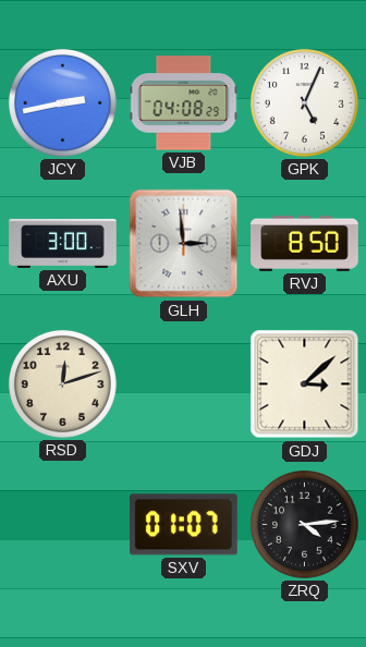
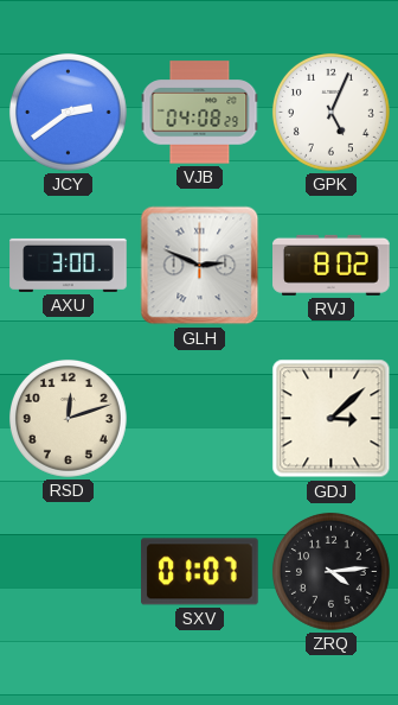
JCY: 2:43 -> 2:39 (68, 112)
GLH: 2:59 -> 2:49 (200, 266)
RVJ: 8:50 -> 8:02 (332, 265)
